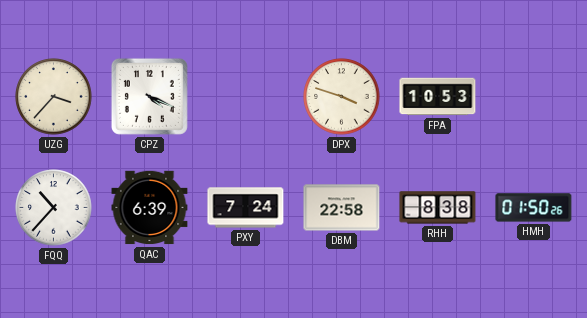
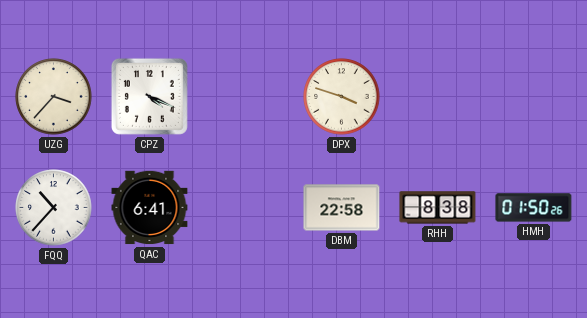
FPA: 10:53 -> none (438, 97)
QAC: 6:39 -> 6:41 (150, 208)
PXY: 7:24 -> none (246, 208)
